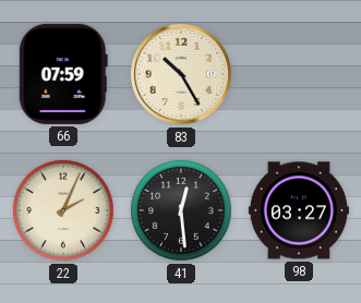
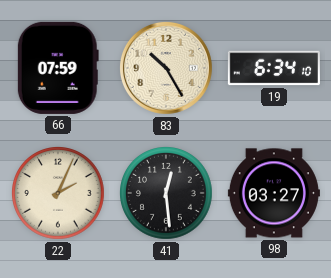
19: none -> 6:34 (274, 68)
